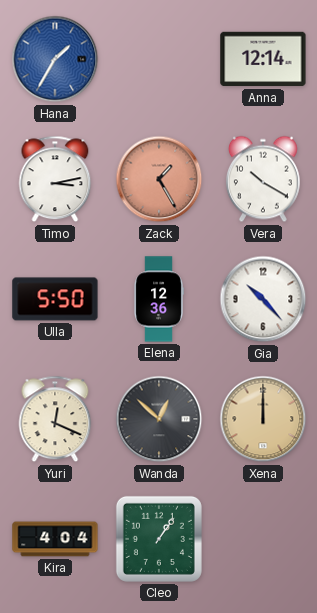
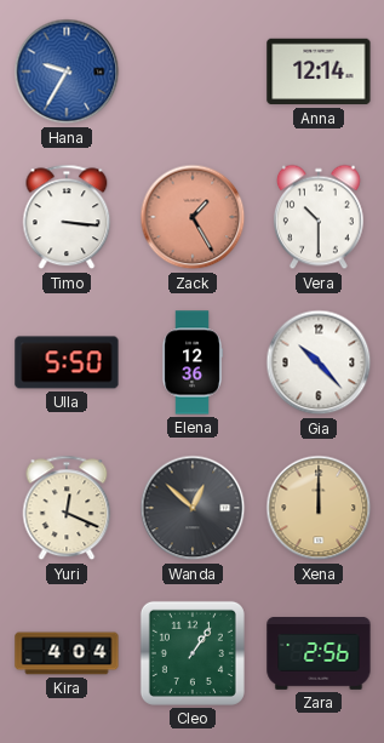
Hana: 1:35 -> 9:35 (67, 72)
Timo: 3:13 -> 3:16 (67, 217)
Vera: 10:20 -> 10:30 (319, 217)
Zara: none -> 2:56 (319, 655)
